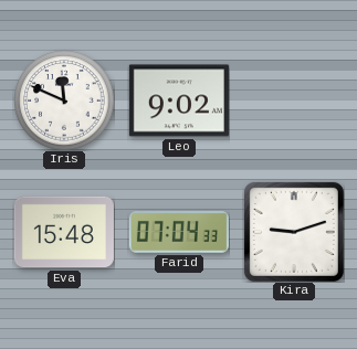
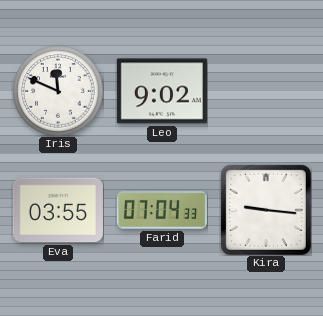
Eva: 15:48 -> 03:55 (58, 210)
Kira: 9:12 -> 9:16 (266, 210)
